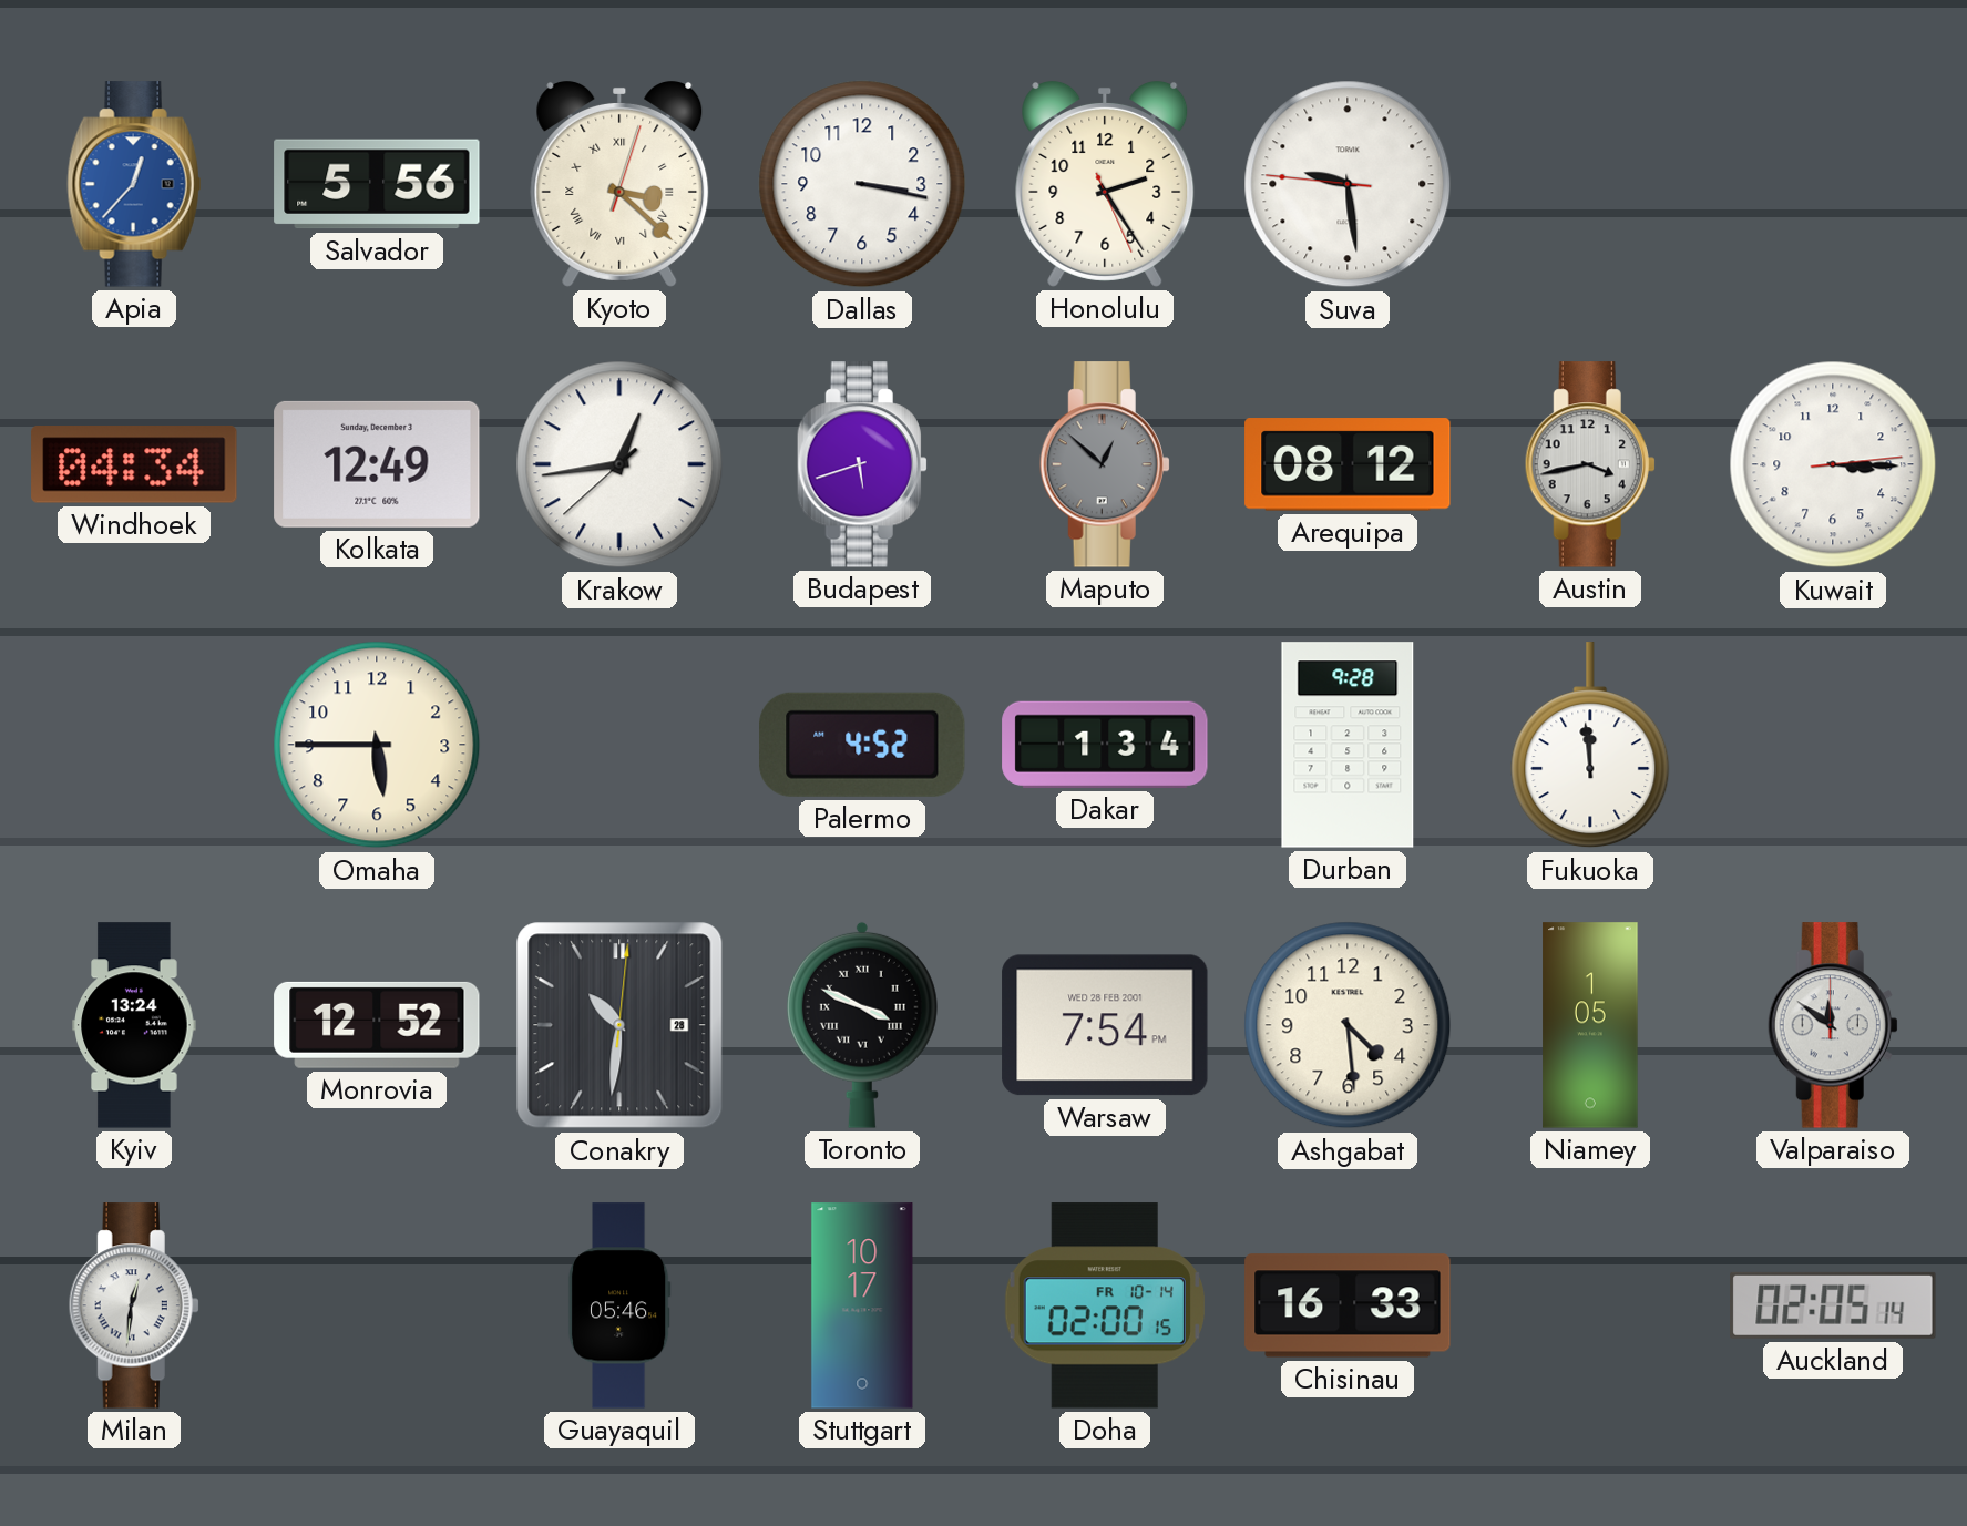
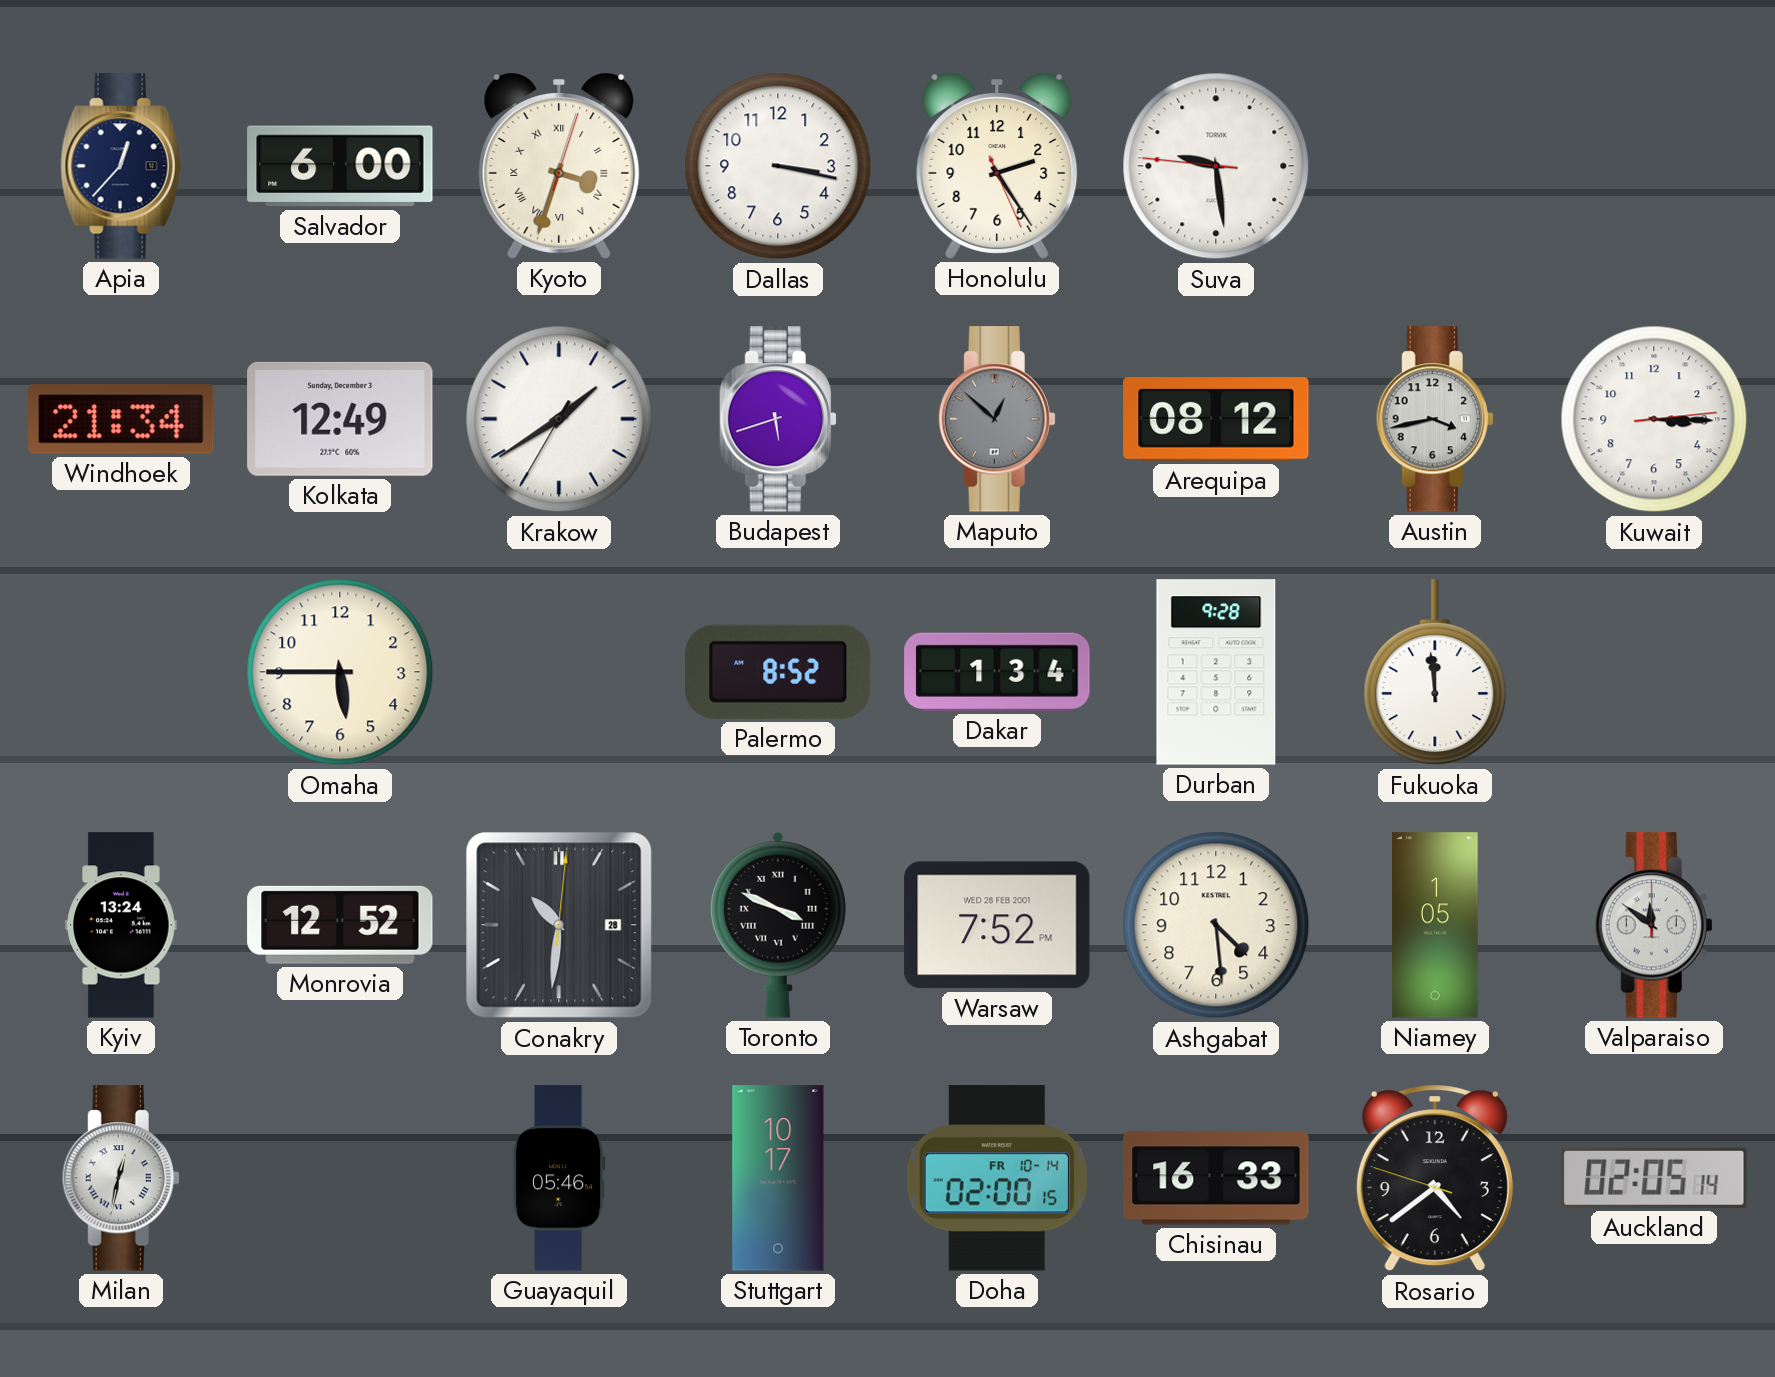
Apia dial: blue -> navy (121, 166)
Salvador: 5:56 -> 6:00 (340, 166)
Kyoto: 3:22 -> 3:33 (559, 166)
Windhoek: 04:34 -> 21:34 (121, 419)
Krakow: 12:43 -> 1:39 (559, 419)
Palermo: 4:52 -> 8:52 (778, 672)
Warsaw: 7:54 -> 7:52 (997, 925)
Milan: 12:31 -> 12:32 (121, 1178)
Rosario: none -> 4:38 (1435, 1178)
